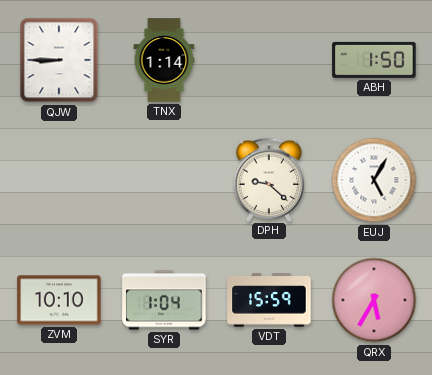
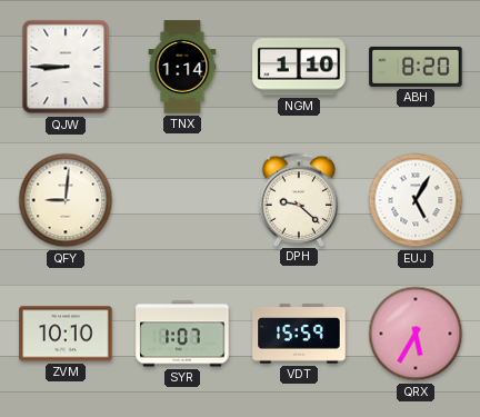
NGM: none -> 1:10 (299, 67)
ABH: 1:50 -> 8:20 (416, 67)
QFY: none -> 9:01 (66, 200)
SYR: 1:04 -> 1:07 (182, 334)
